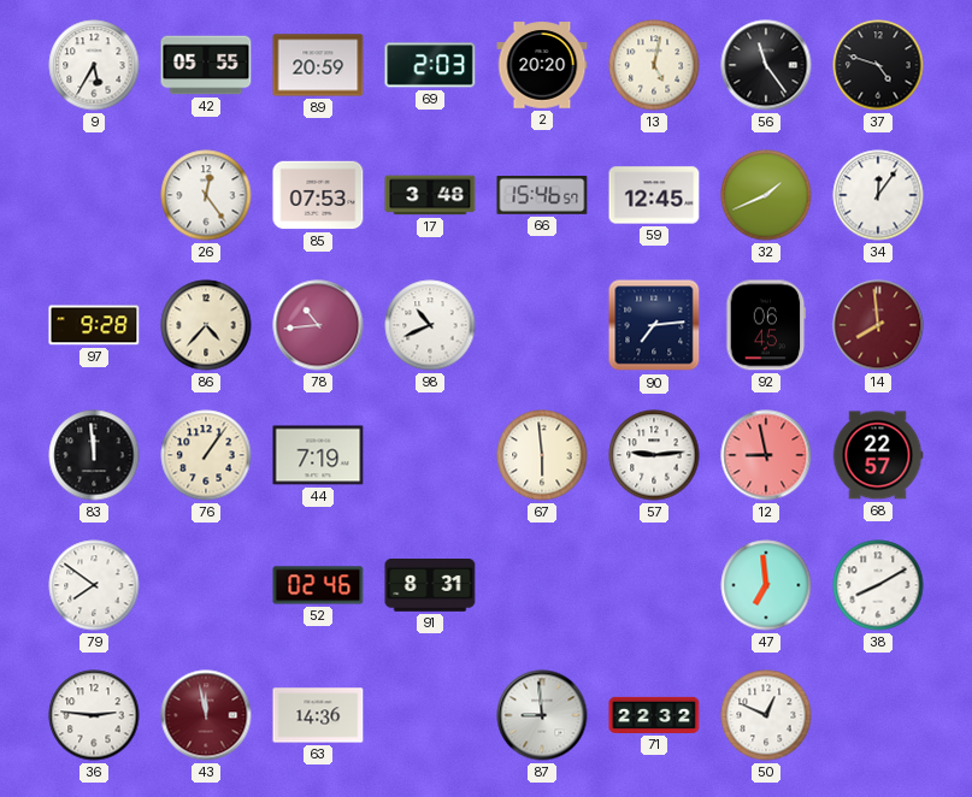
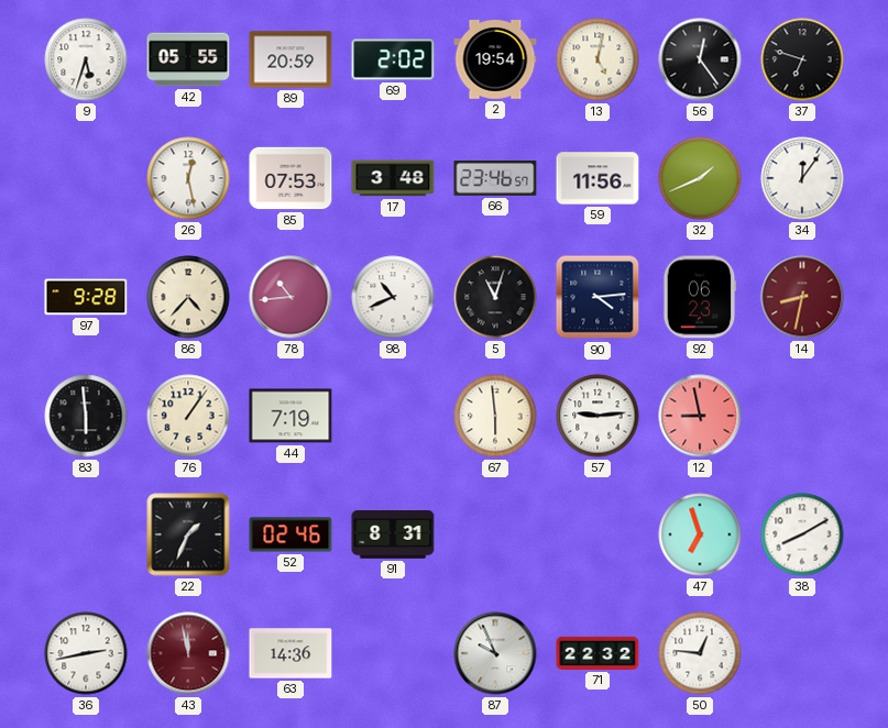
9: 5:35 -> 5:33 (86, 59)
69: 2:03 -> 2:02 (393, 59)
2: 20:20 -> 19:54 (495, 59)
56: 11:24 -> 12:24 (700, 59)
37: 4:48 -> 6:48 (802, 59)
26: 12:24 -> 12:28 (188, 178)
66: 15:46 -> 23:46 (495, 179)
59: 12:45 -> 11:56 (598, 178)
5: none -> 11:03 (495, 297)
90: 7:14 -> 4:14 (598, 297)
92: 06:45 -> 06:23 (700, 297)
14: 7:59 -> 8:32 (802, 297)
83: 11:59 -> 5:59 (86, 416)
68: 22:57 -> none (878, 455)
79: 7:51 -> none (94, 585)
22: none -> 1:34 (188, 534)
47: 6:59 -> 6:57 (700, 534)
36: 2:46 -> 2:43 (86, 653)
87: 8:59 -> 9:56 (495, 653)
50: 12:49 -> 12:46 (700, 653)
